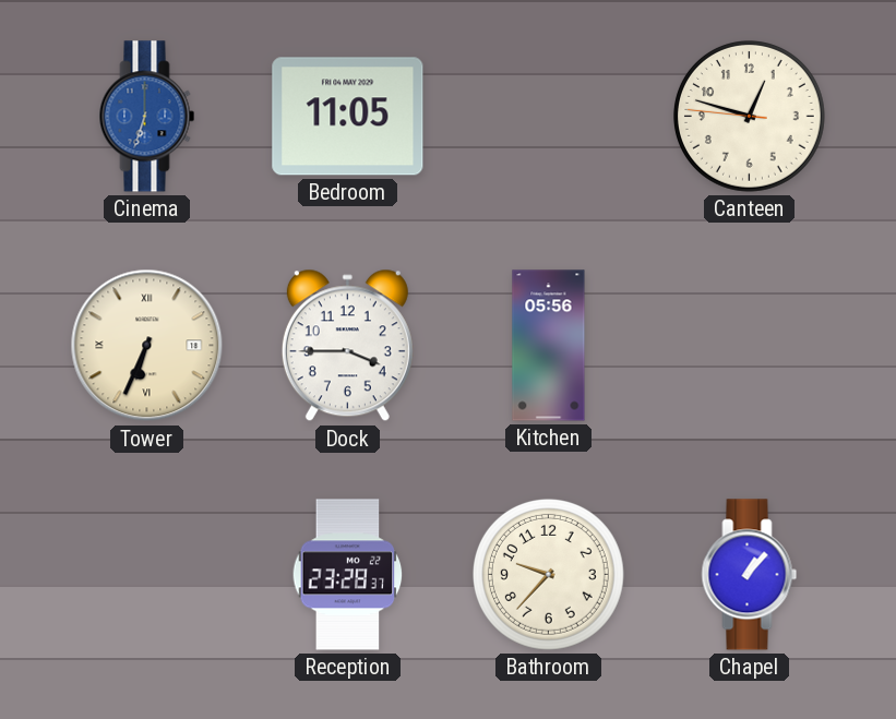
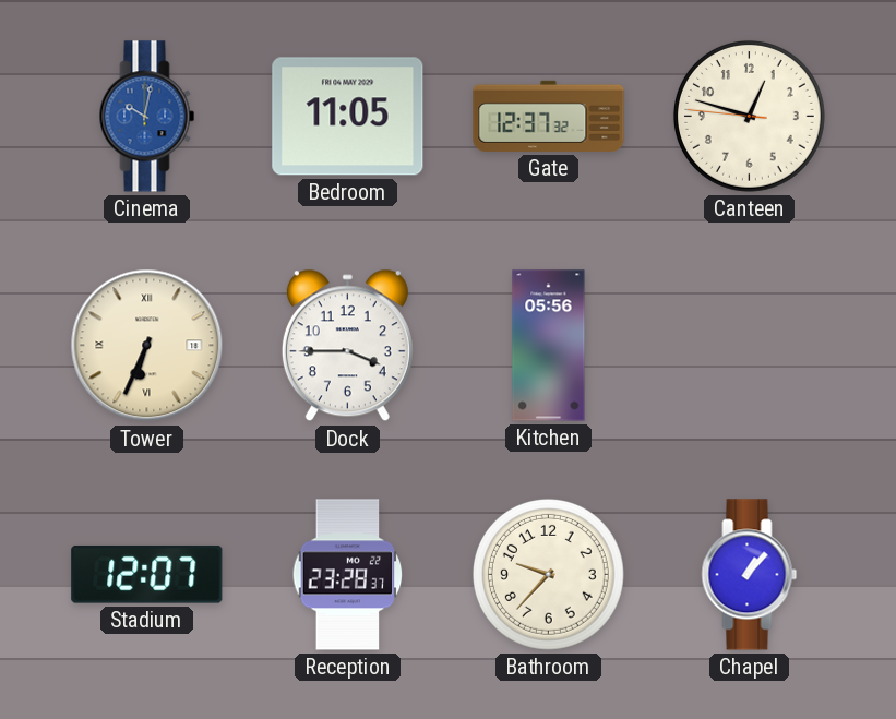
Cinema: 6:33 -> 10:02 (147, 117)
Gate: none -> 12:37 (549, 116)
Stadium: none -> 12:07 (147, 574)
